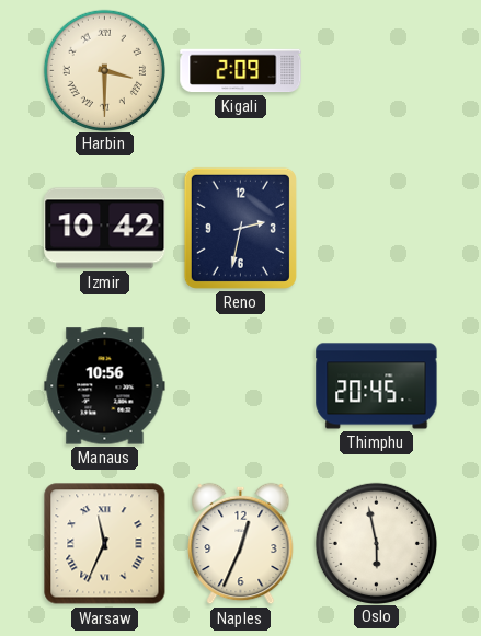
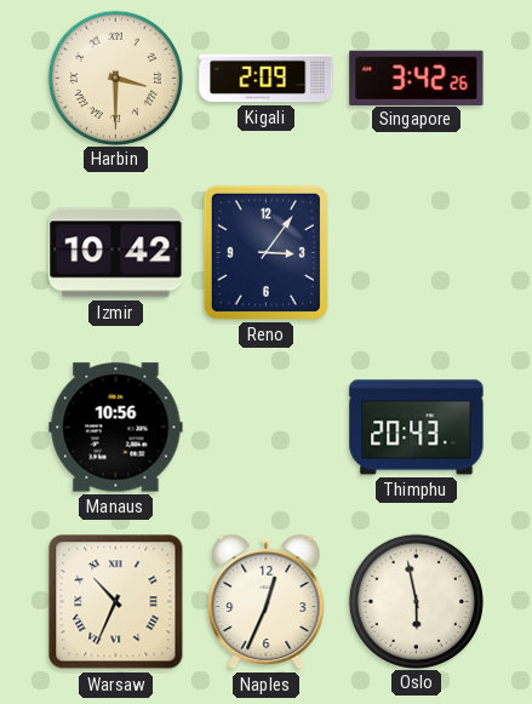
Singapore: none -> 3:42 (417, 78)
Reno: 2:32 -> 3:06 (265, 252)
Thimphu: 20:45 -> 20:43 (417, 428)
Warsaw: 11:34 -> 10:34 (116, 602)
